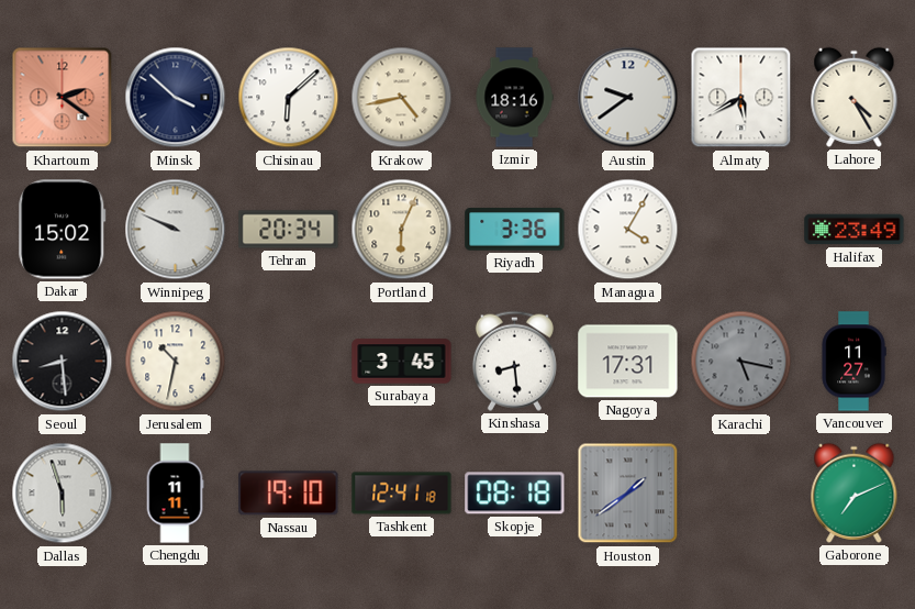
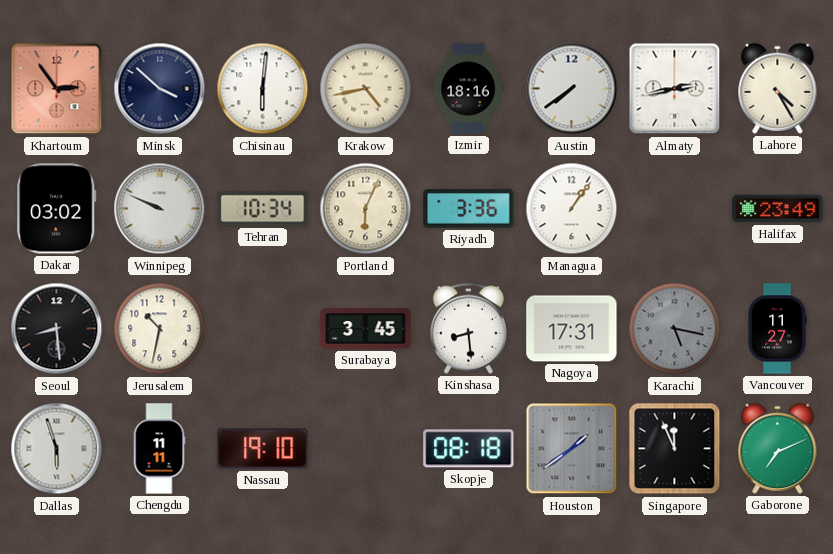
Khartoum: 2:21 -> 2:54 (57, 89)
Chisinau: 6:08 -> 6:01 (263, 89)
Austin: 9:39 -> 7:39 (572, 89)
Almaty: 5:40 -> 2:43 (675, 89)
Dakar: 15:02 -> 03:02 (57, 209)
Tehran: 20:34 -> 10:34 (263, 209)
Managua: 4:05 -> 1:06 (572, 209)
Tashkent: 12:41 -> none (402, 494)
Singapore: none -> 11:56 (675, 449)
